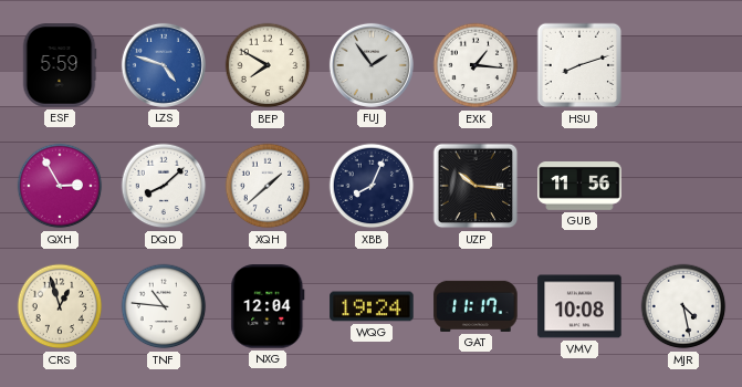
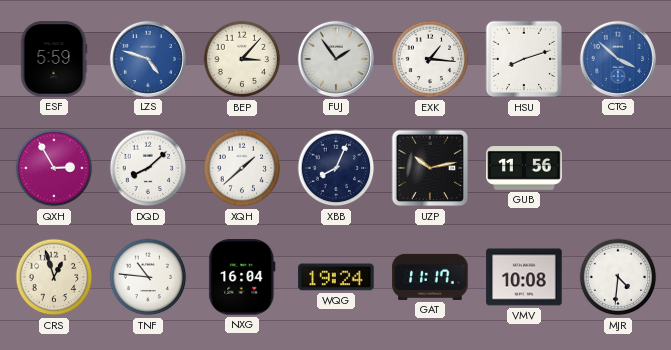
BEP: 7:50 -> 3:07 (242, 59)
CTG: none -> 3:52 (618, 59)
UZP: 10:16 -> 10:13 (430, 168)
NXG: 12:04 -> 16:04 (242, 277)
MJR: 4:28 -> 4:31 (618, 277)
